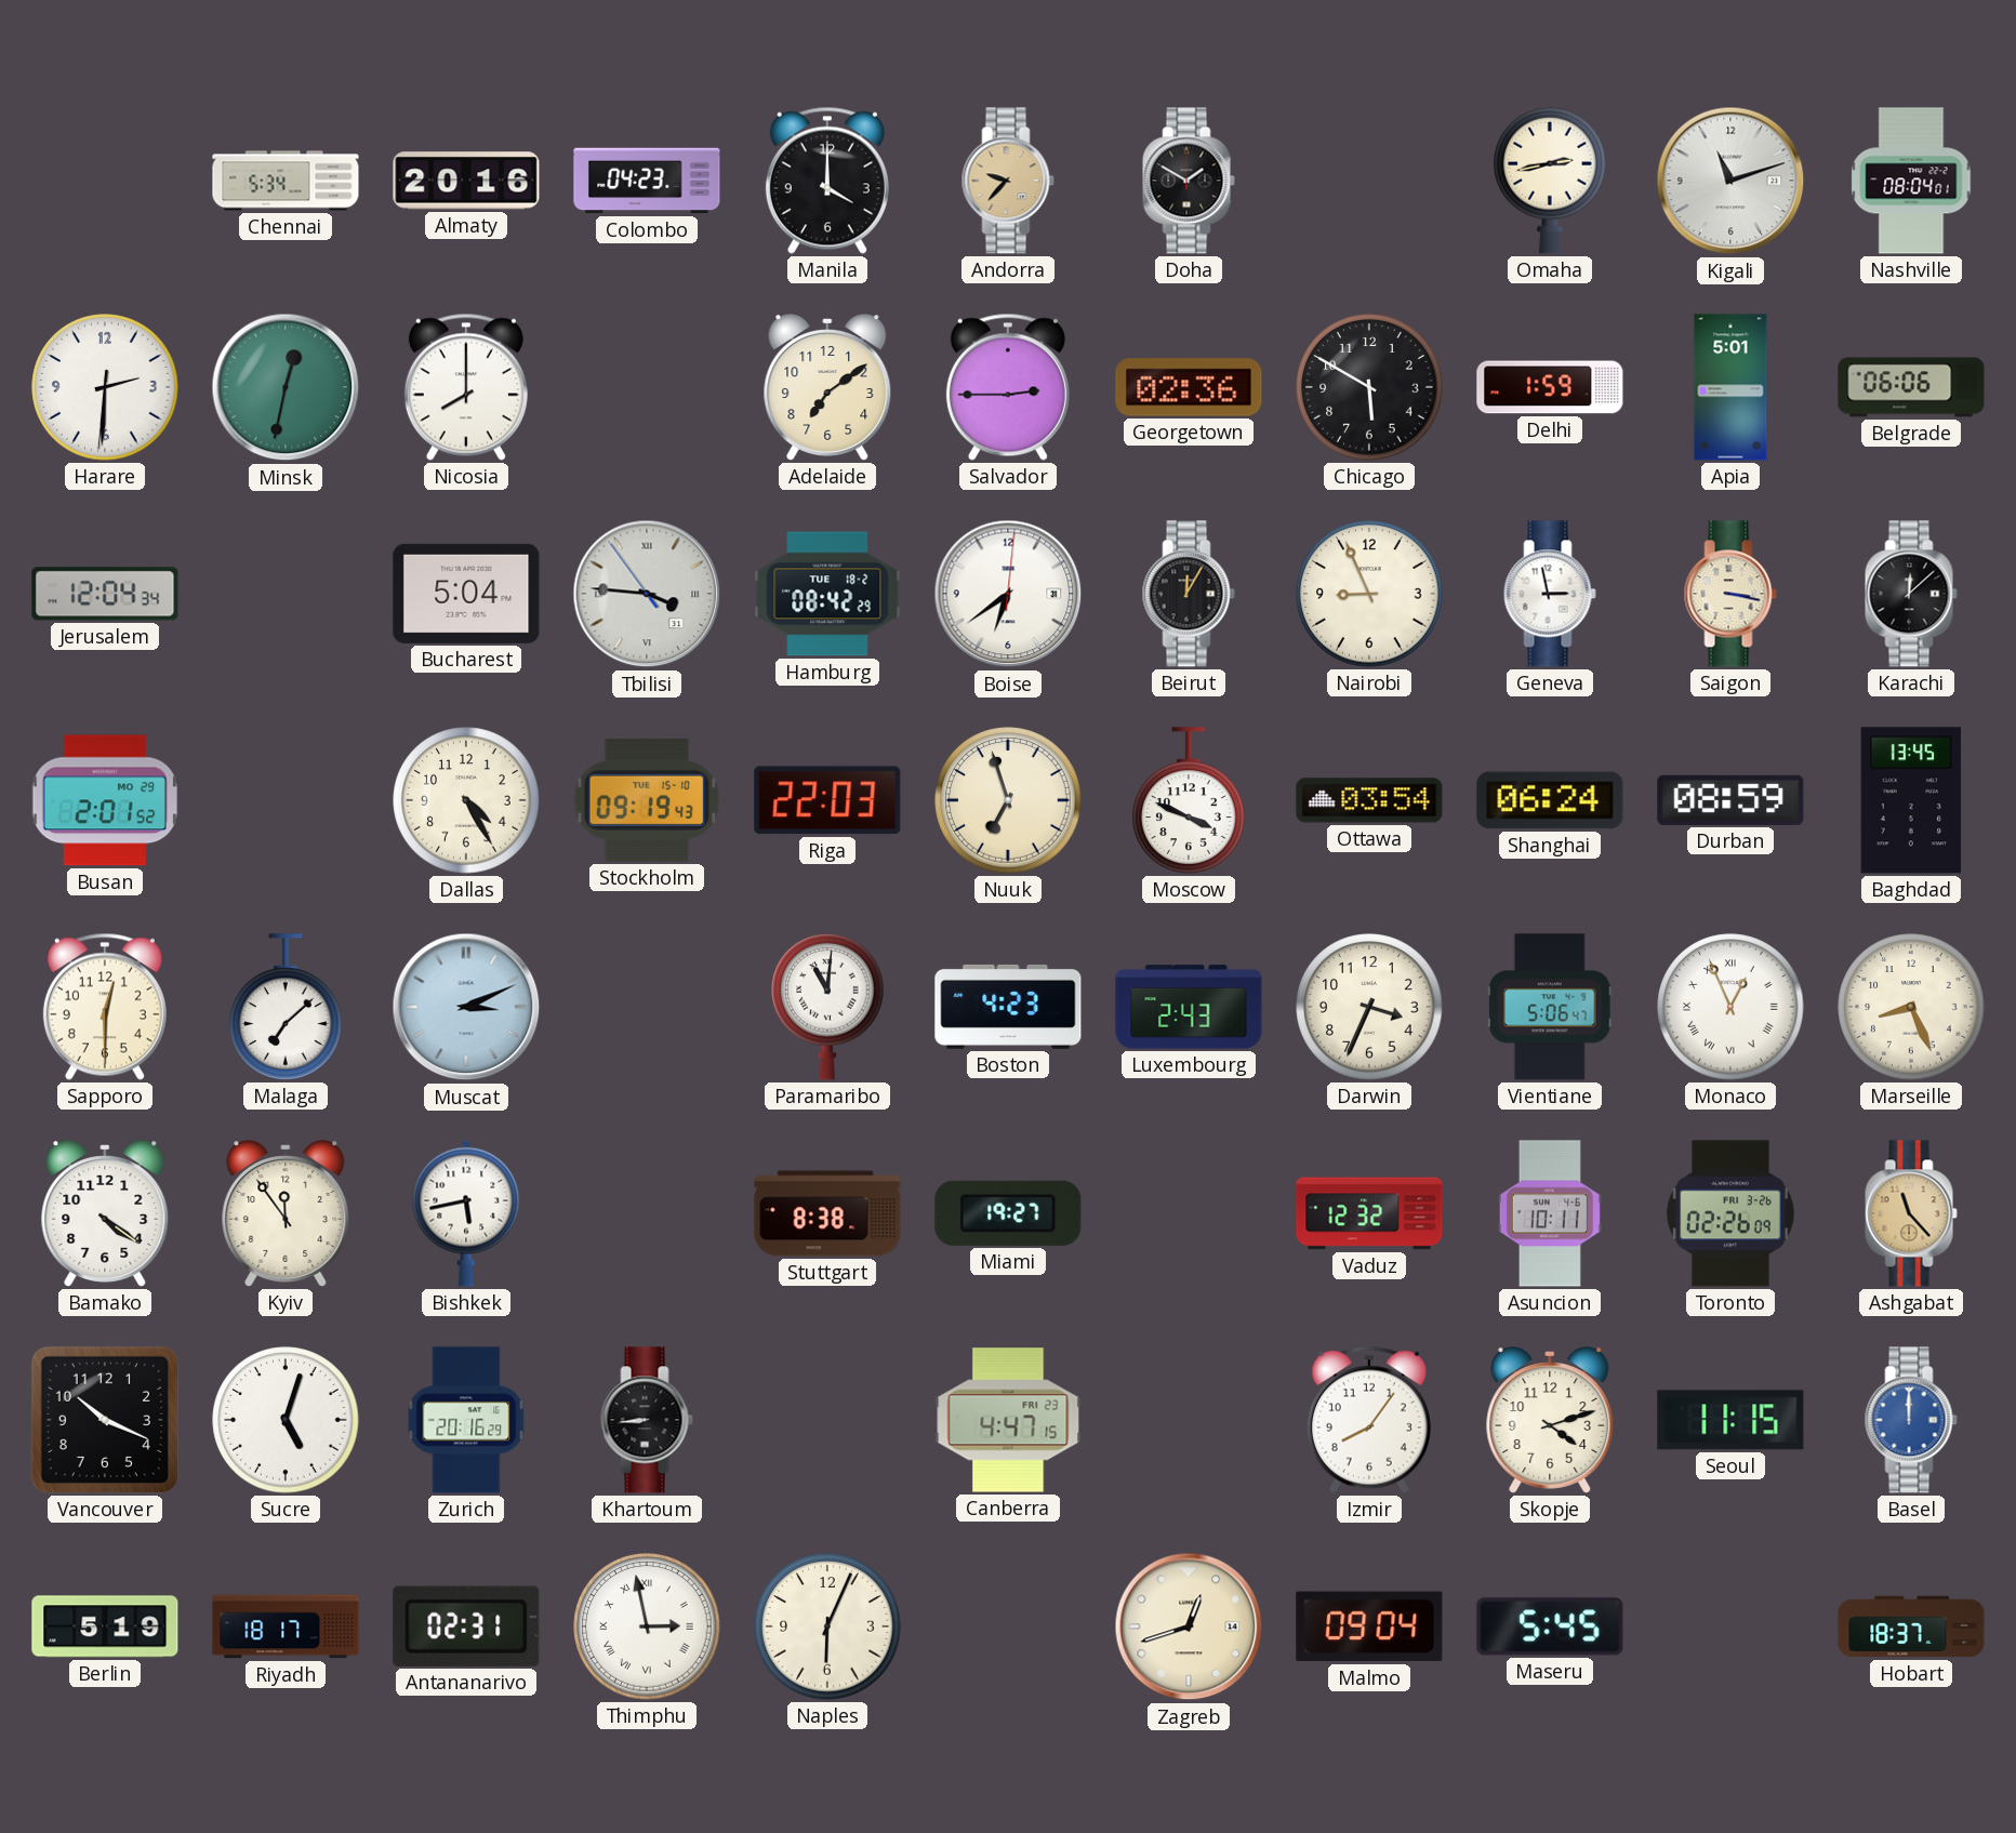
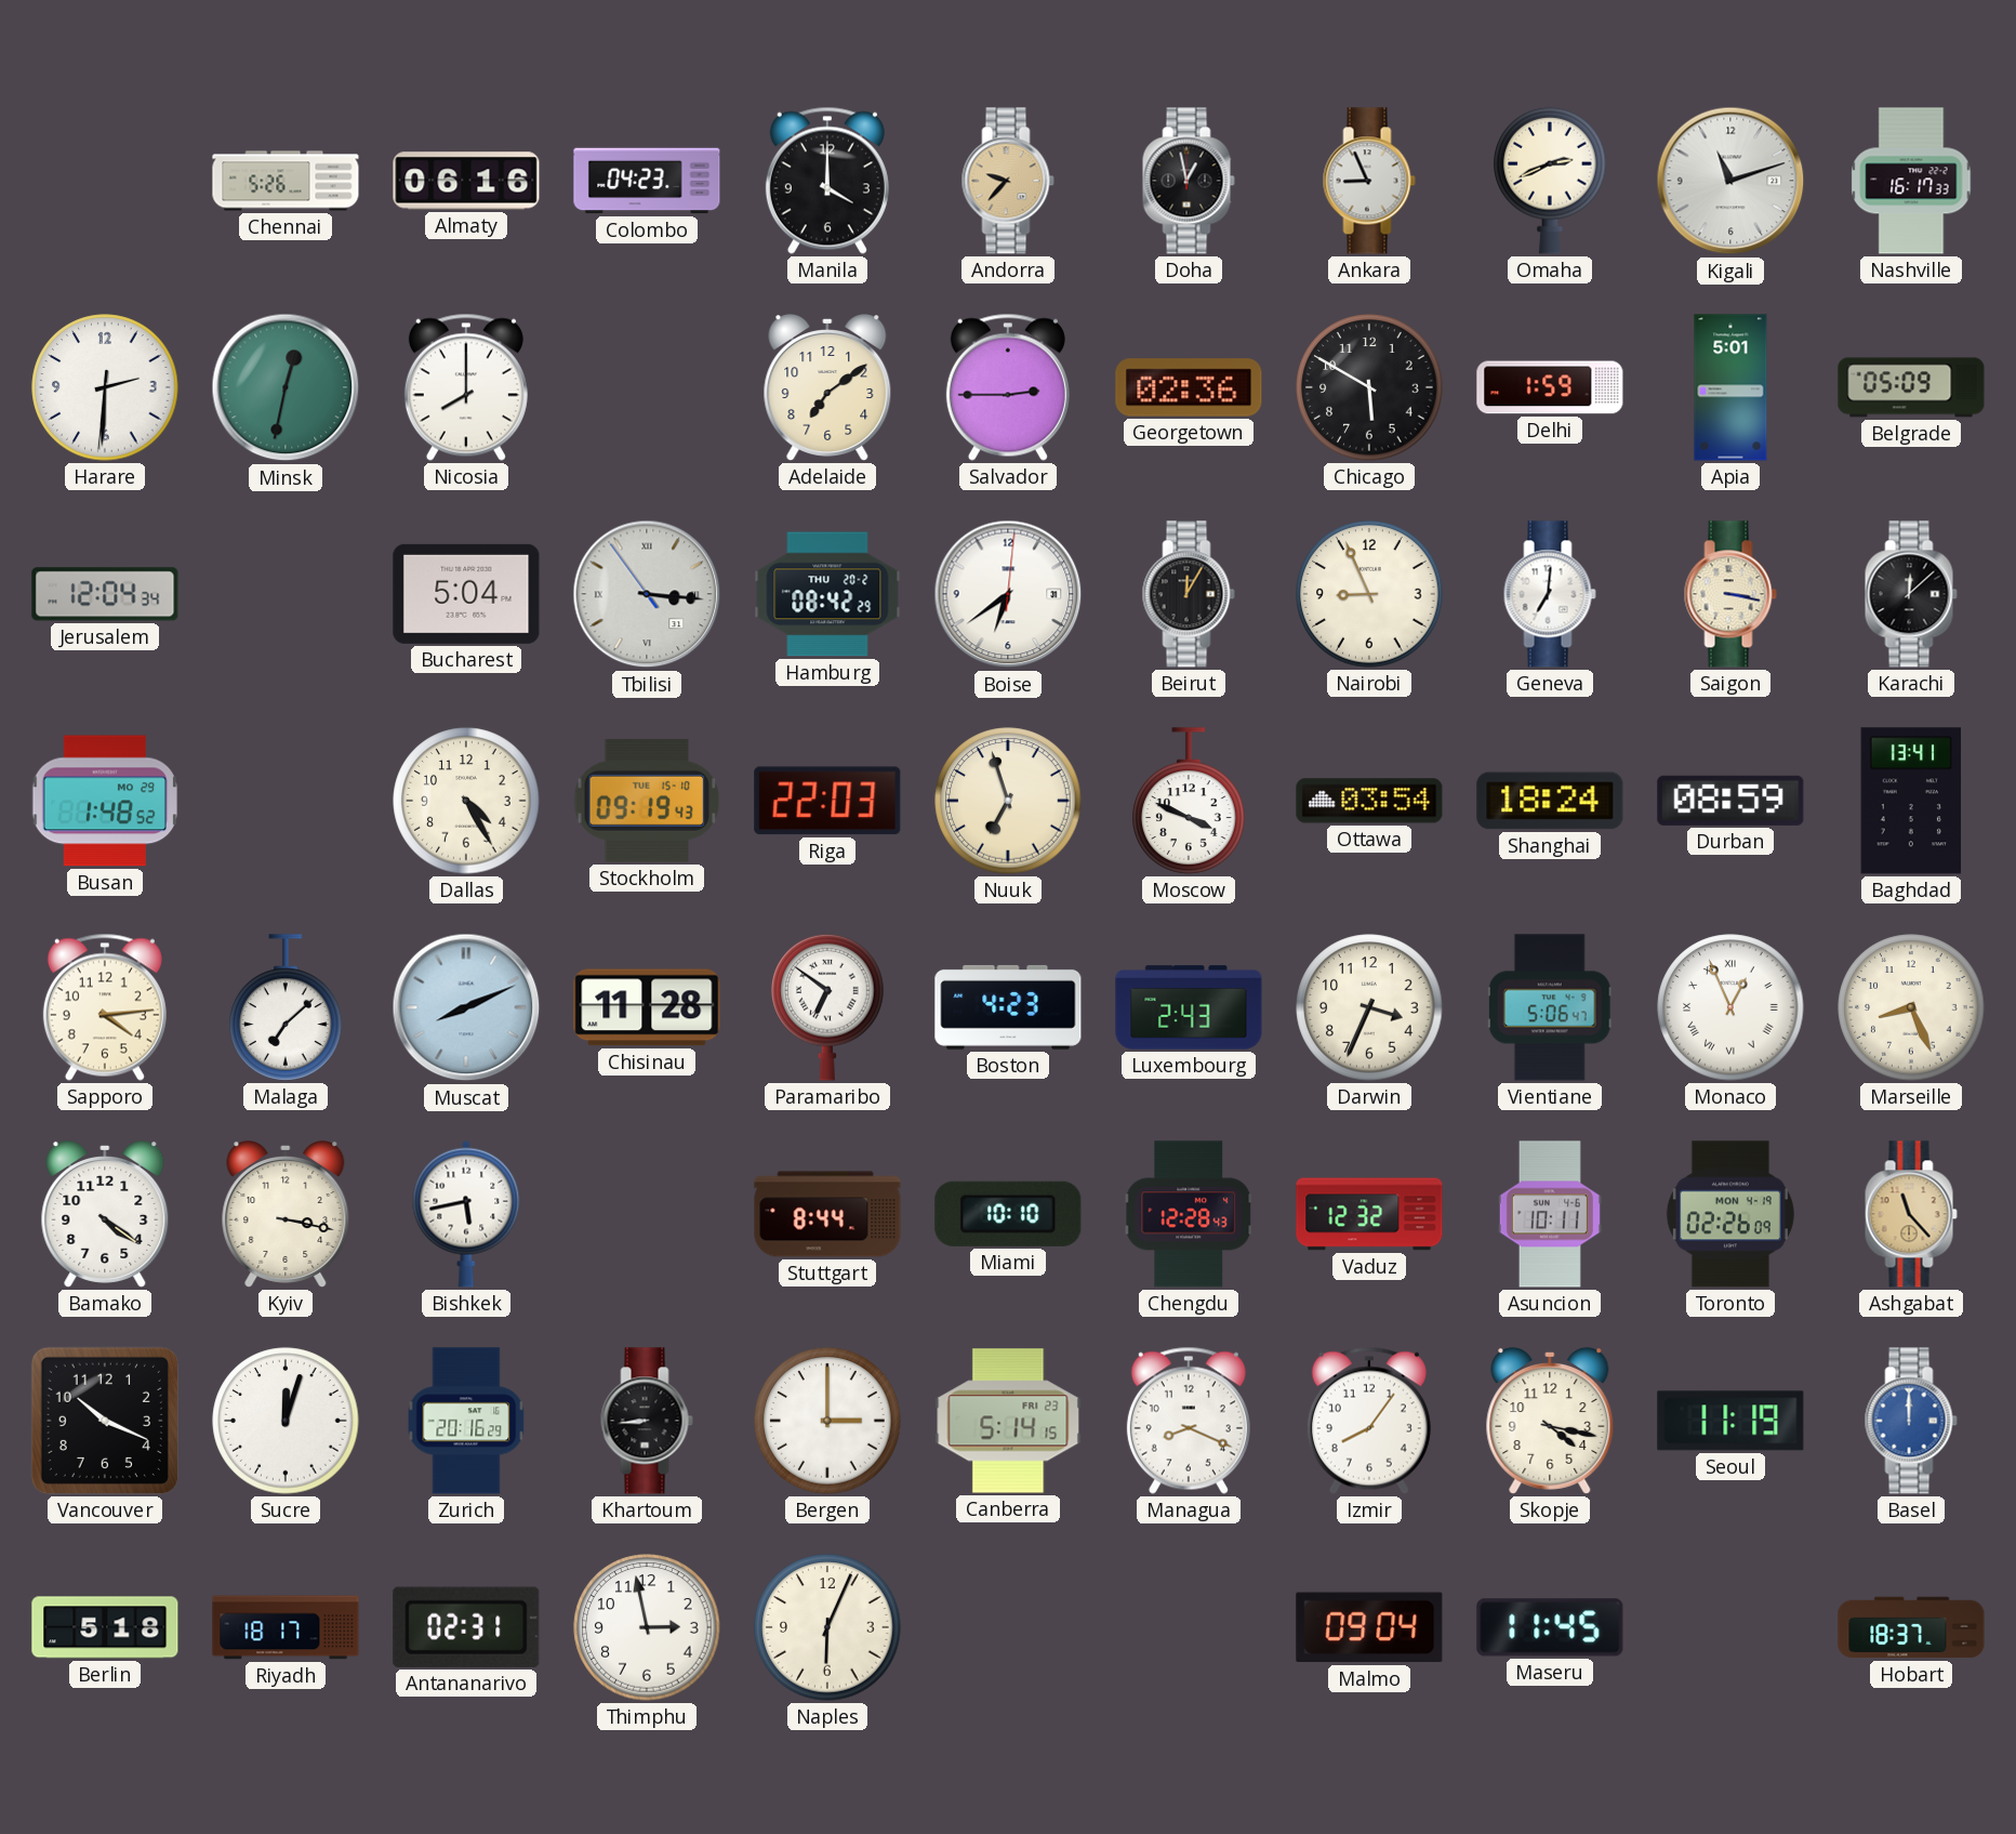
Chennai: 5:34 -> 5:26 (286, 181)
Almaty: 20:16 -> 06:16 (466, 181)
Doha: 1:50 -> 12:58 (1189, 181)
Ankara: none -> 8:56 (1369, 181)
Omaha: 2:43 -> 2:41 (1550, 181)
Nashville: 08:04 -> 16:17 (1911, 181)
Belgrade: 06:06 -> 05:09 (1911, 387)
Tbilisi: 3:45 -> 3:15 (647, 594)
Hamburg date: TUE 18-2 -> THU 20-2 (827, 594)
Geneva: 2:58 -> 7:01 (1550, 594)
Busan: 2:01 -> 1:48 (105, 801)
Shanghai: 06:24 -> 18:24 (1550, 801)
Baghdad: 13:45 -> 13:41 (1911, 801)
Sapporo: 12:30 -> 4:14 (105, 1007)
Muscat: 3:11 -> 8:11 (466, 1007)
Chisinau: none -> 11:28 (647, 1007)
Paramaribo: 11:01 -> 6:51 (827, 1007)
Kyiv: 11:54 -> 3:17 (286, 1215)
Stuttgart: 8:38 -> 8:44 (827, 1214)
Miami: 19:27 -> 10:10 (1008, 1214)
Chengdu: none -> 12:28 (1189, 1214)
Toronto date: FRI 3-26 -> MON 4-19 (1730, 1214)
Sucre: 5:03 -> 12:03 (286, 1421)
Bergen: none -> 3:00 (827, 1421)
Canberra: 4:47 -> 5:14 (1008, 1421)
Managua: none -> 8:19 (1189, 1421)
Skopje: 4:12 -> 4:17 (1550, 1422)
Seoul: 11:15 -> 11:19 (1730, 1421)
Berlin: 5:19 -> 5:18 (105, 1627)
Thimphu numerals: Roman -> Arabic (647, 1627)
Zagreb: 12:42 -> none (1189, 1626)
Maseru: 5:45 -> 11:45 (1550, 1627)
